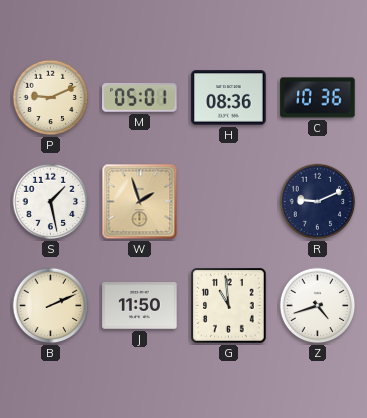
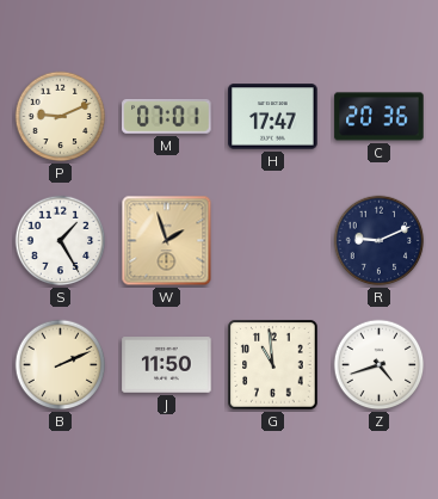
M: 05:01 -> 07:01 (167, 116)
H: 08:36 -> 17:47 (273, 117)
C: 10:36 -> 20:36 (380, 117)
S: 1:28 -> 1:25 (61, 241)
